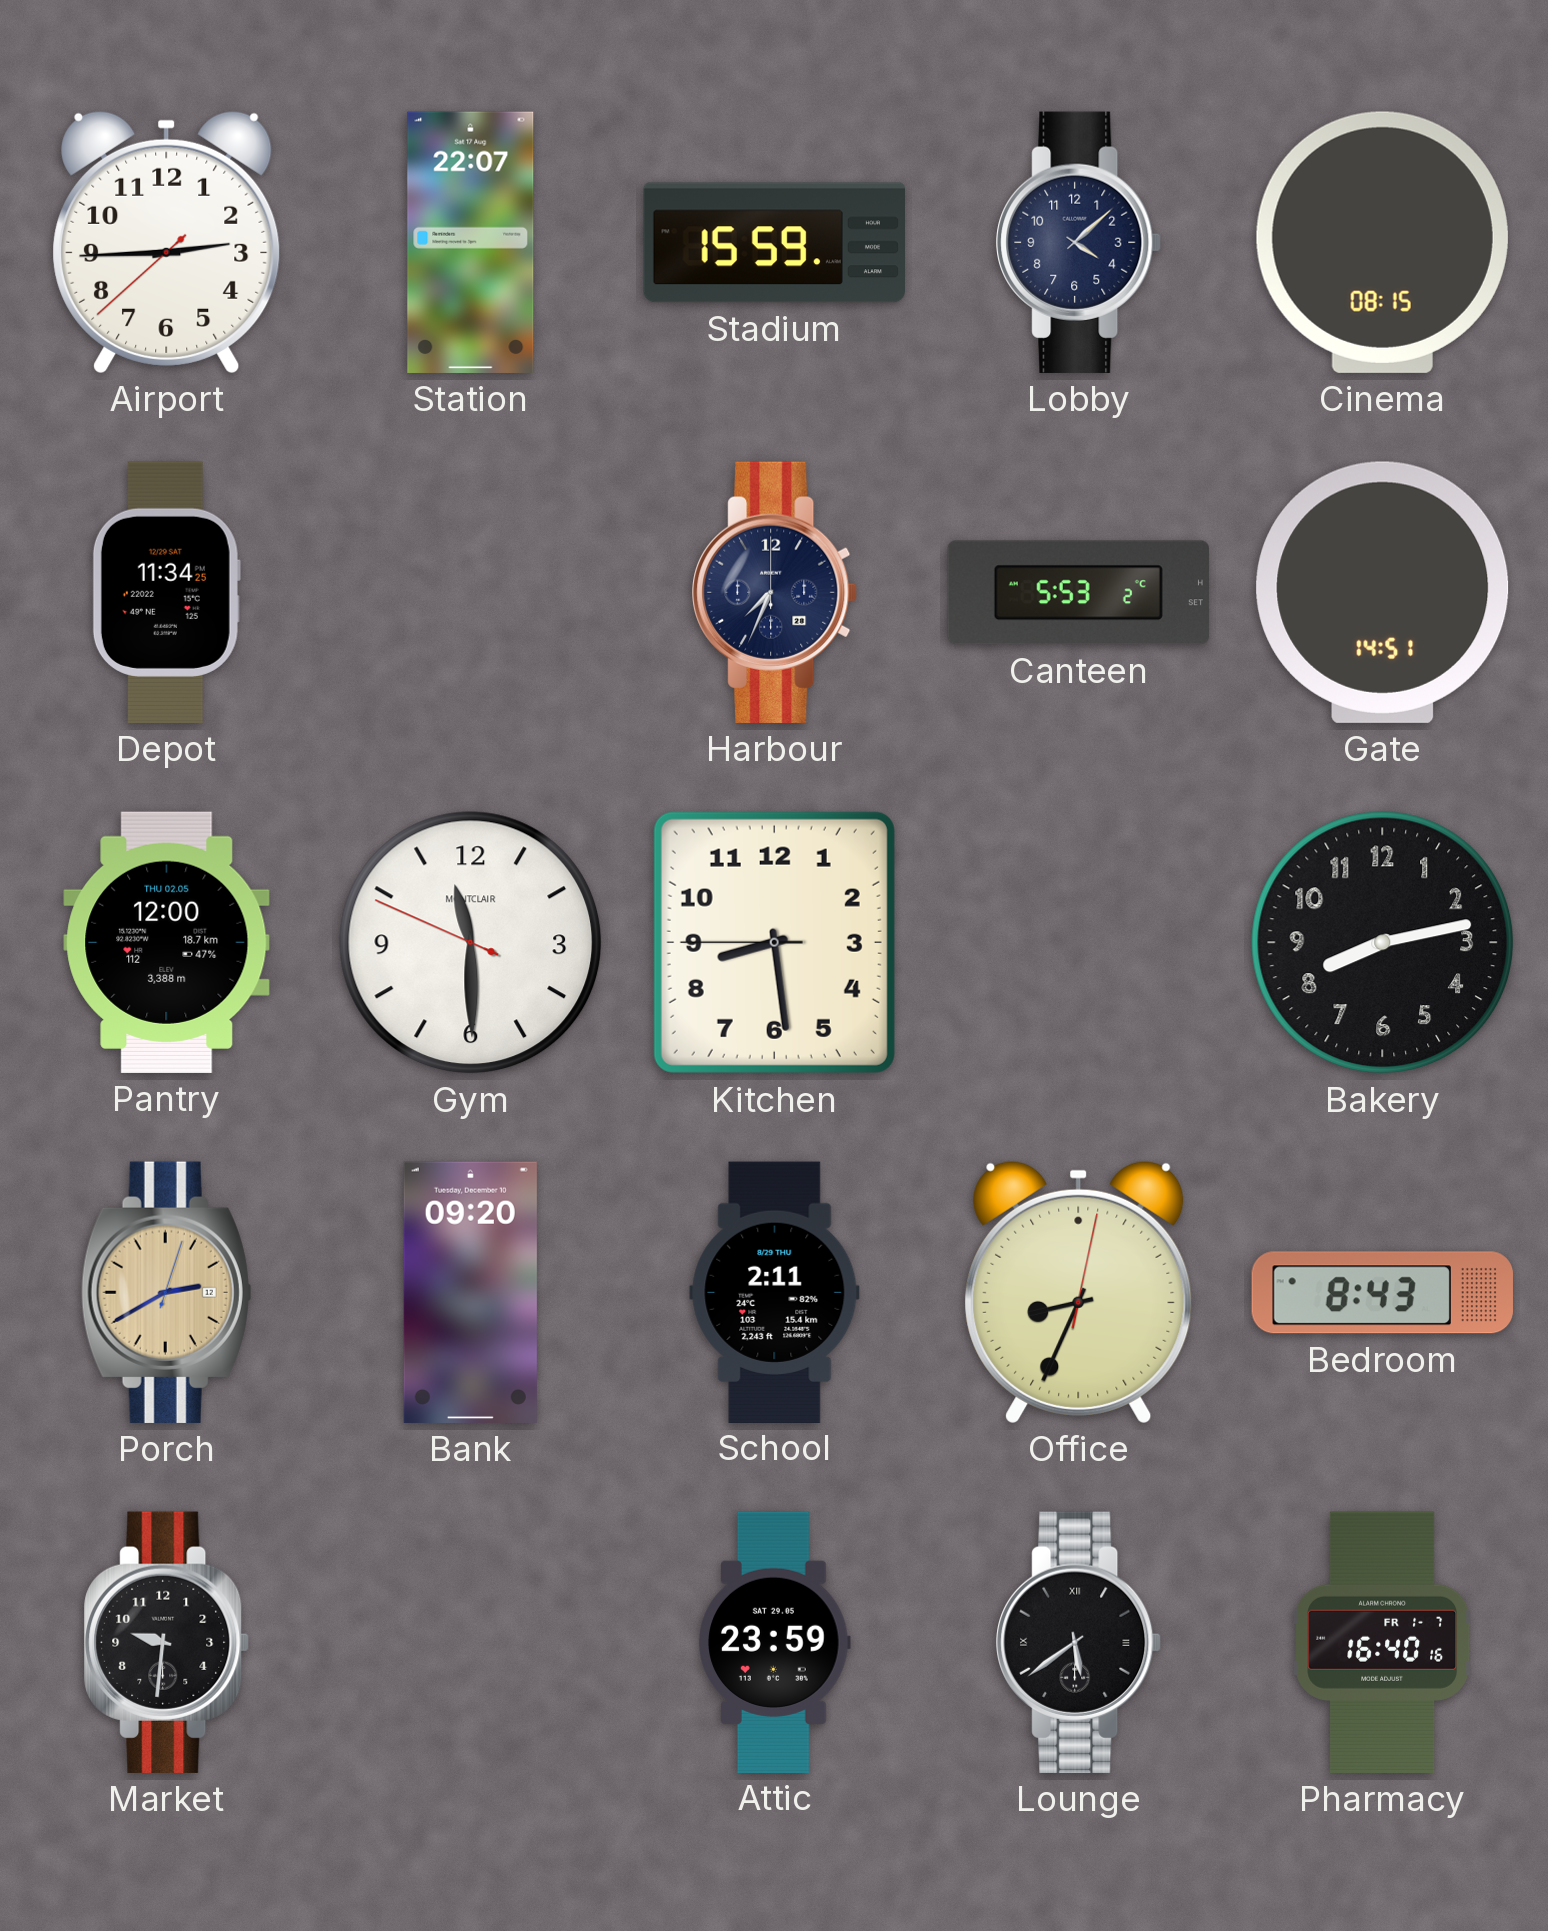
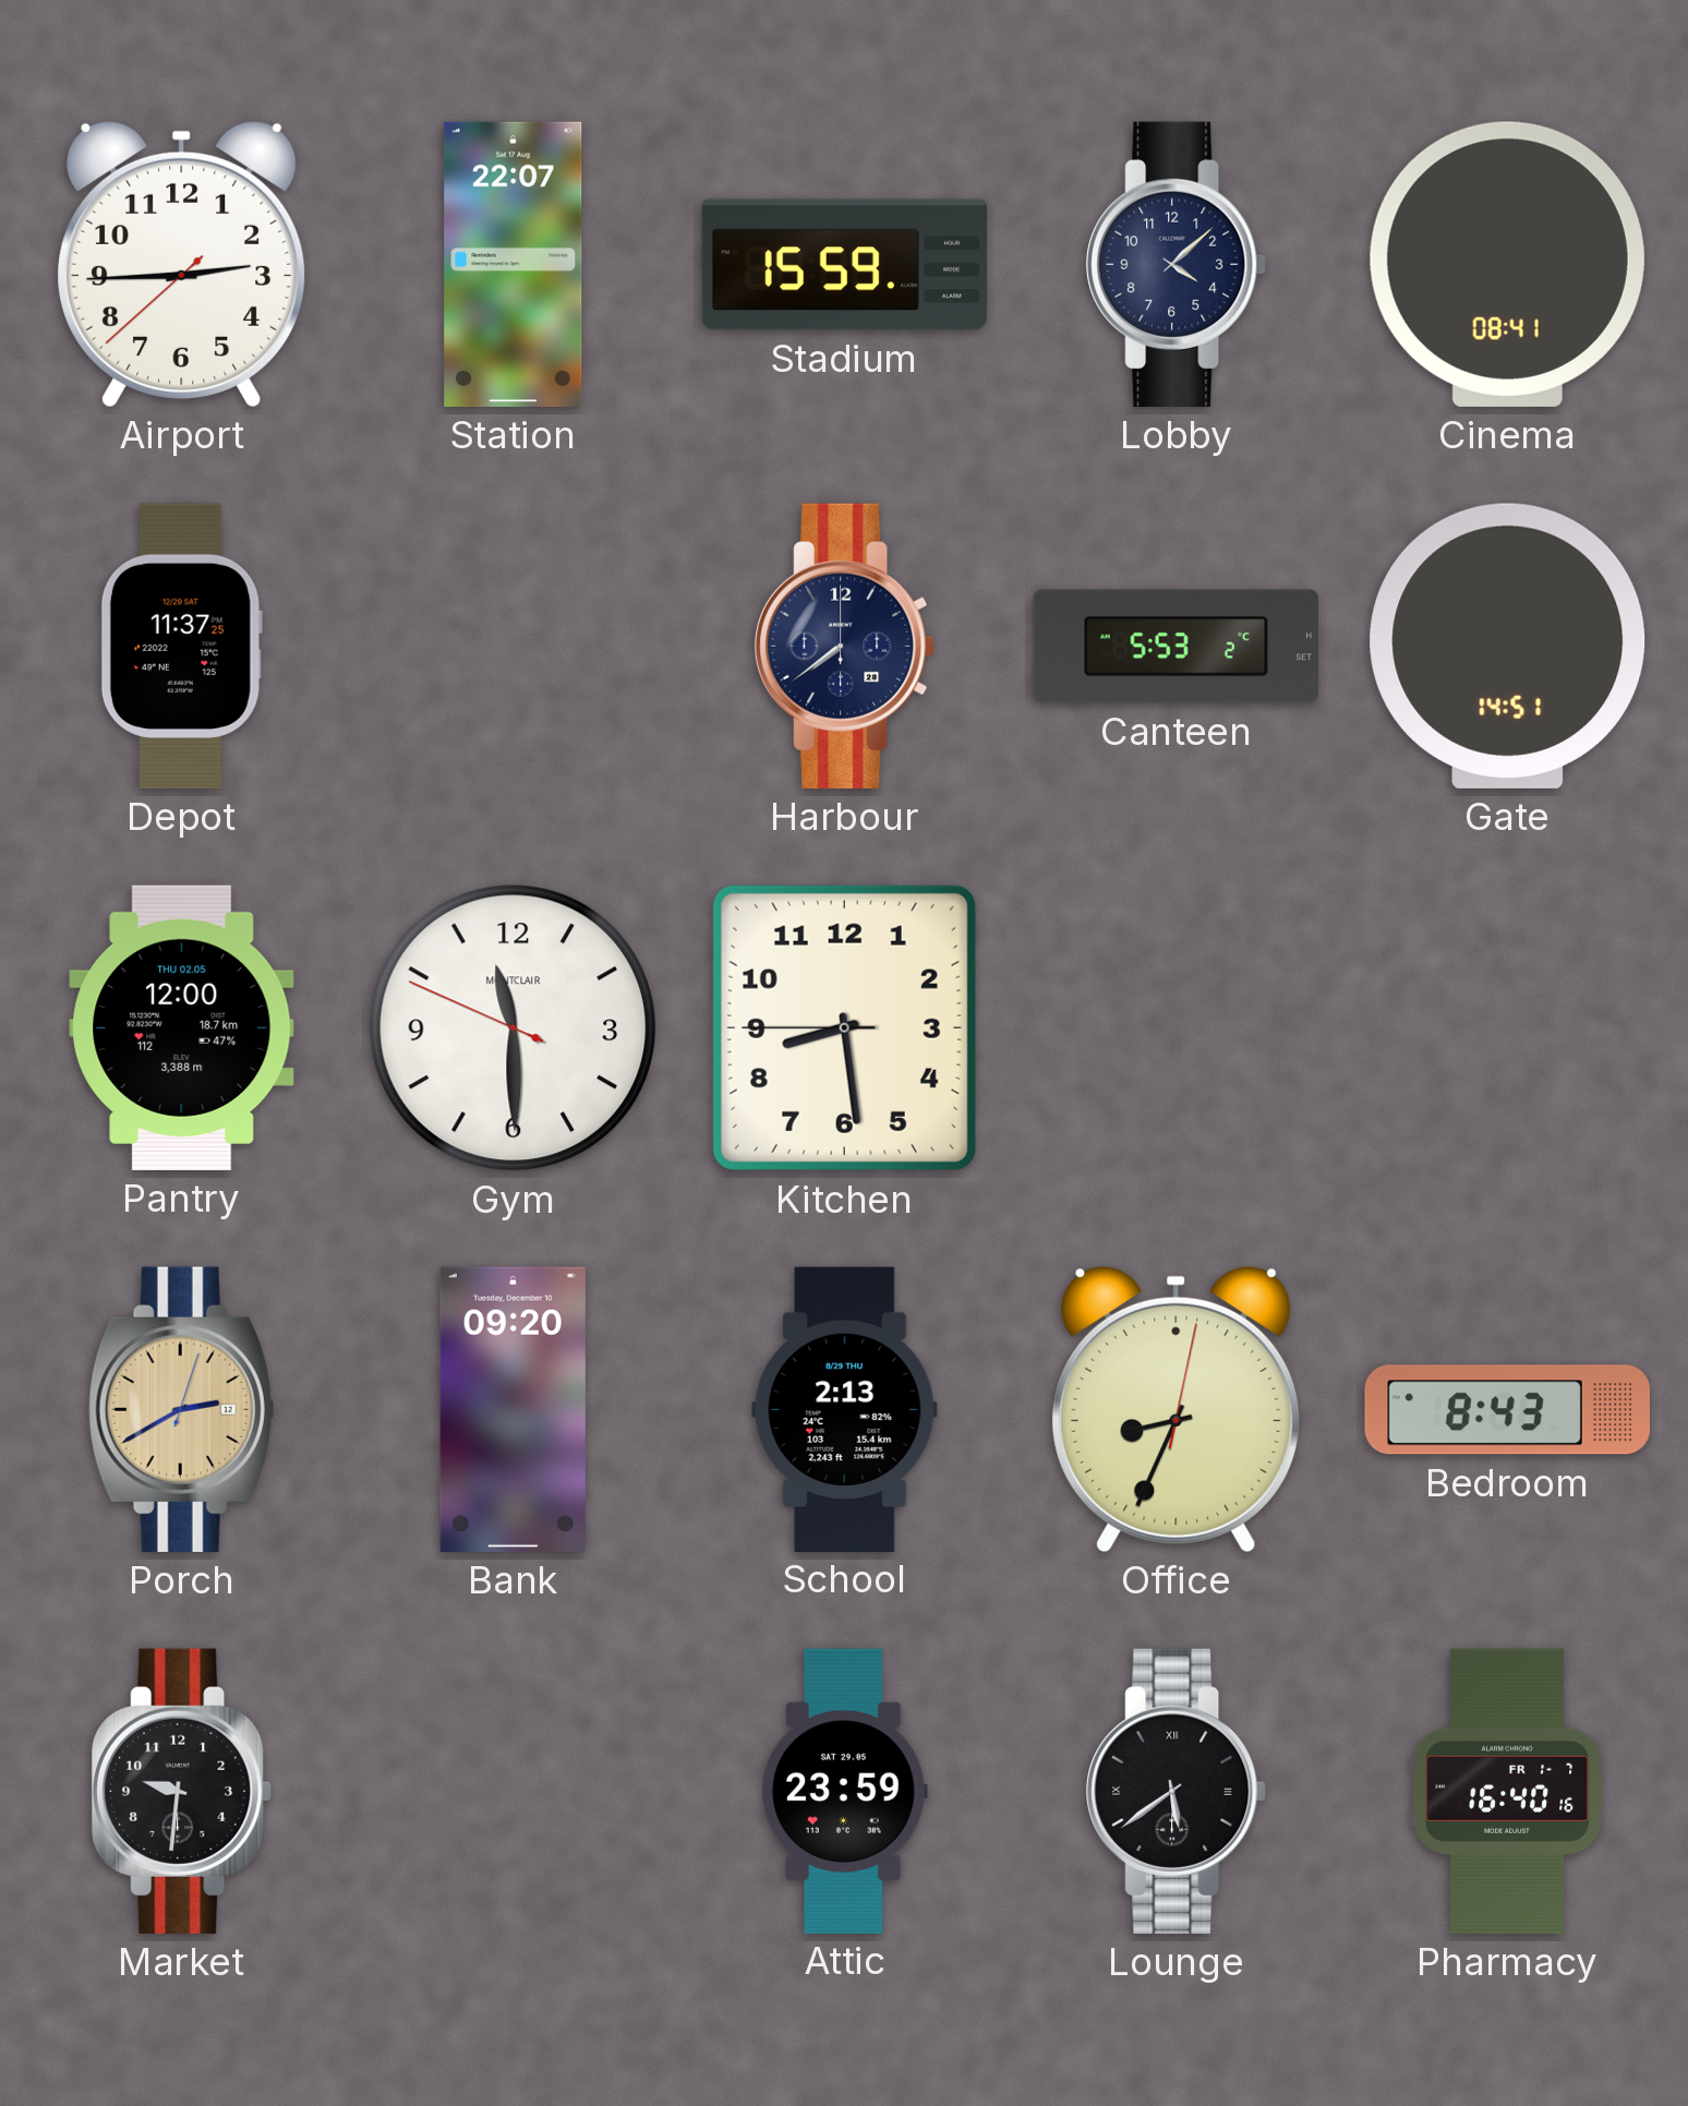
Cinema: 08:15 -> 08:41 (1507, 264)
Depot: 11:34 -> 11:37 (181, 646)
Harbour: 7:34 -> 7:39 (845, 646)
Bakery: 8:13 -> none (1383, 943)
School: 2:11 -> 2:13 (845, 1409)
